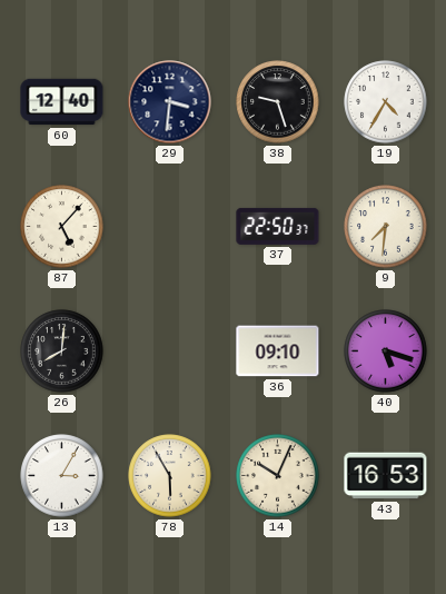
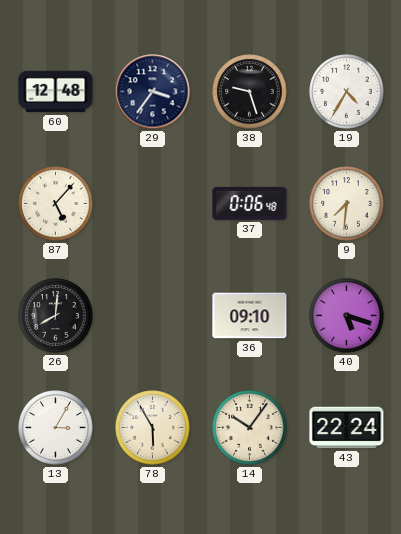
60: 12:40 -> 12:48 (56, 92)
29: 3:31 -> 3:36 (153, 92)
37: 22:50 -> 0:06 (250, 203)
14: 10:04 -> 10:06 (250, 428)
43: 16:53 -> 22:24 (347, 428)
